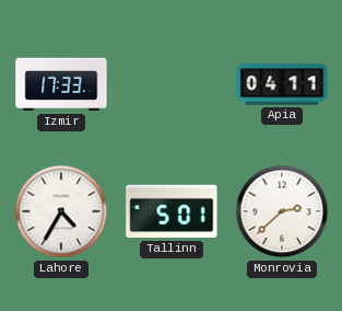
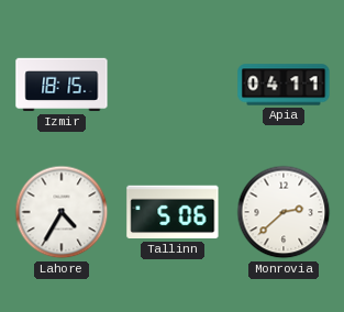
Izmir: 17:33 -> 18:15 (62, 85)
Tallinn: 5:01 -> 5:06 (173, 212)
